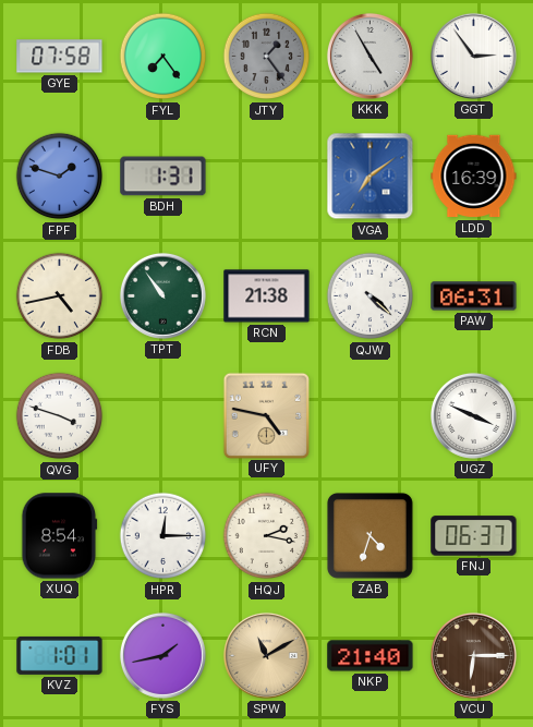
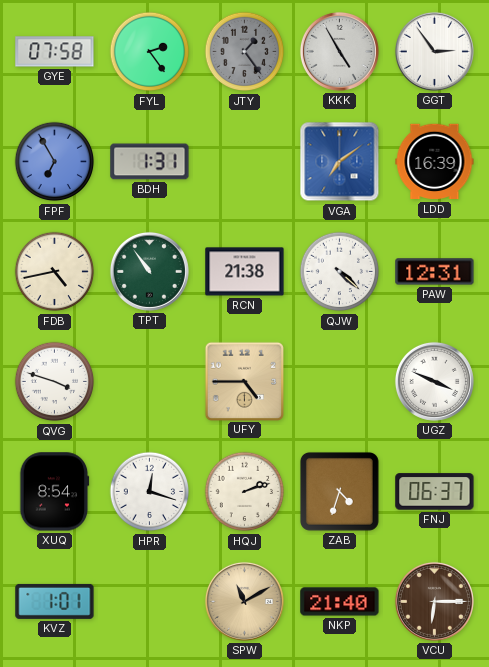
FYL: 7:24 -> 2:24 (150, 52)
FPF: 1:48 -> 6:55 (55, 162)
PAW: 06:31 -> 12:31 (435, 272)
UFY: 4:47 -> 4:45 (244, 381)
HPR: 12:15 -> 12:18 (150, 492)
HQJ: 2:17 -> 2:12 (245, 492)
FYS: 1:43 -> none (162, 655)
